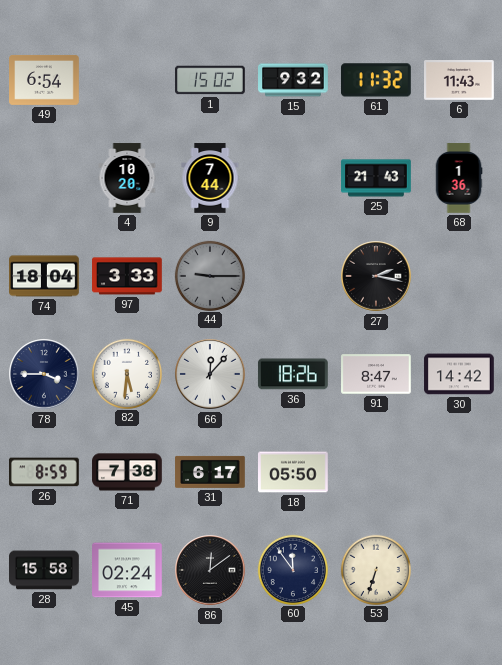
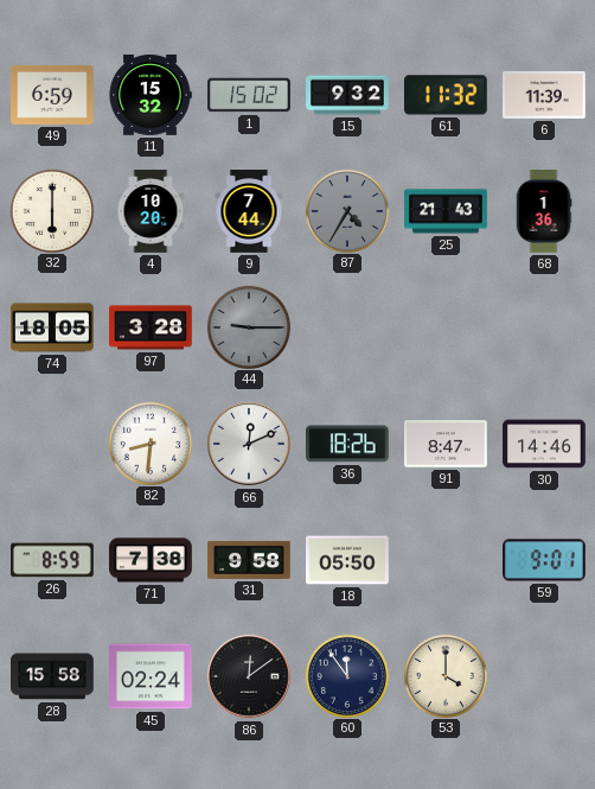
49: 6:54 -> 6:59 (52, 95)
11: none -> 15:32 (151, 95)
6: 11:43 -> 11:39 (545, 96)
32: none -> 6:00 (51, 210)
87: none -> 4:35 (346, 210)
74: 18:04 -> 18:05 (52, 327)
97: 3:33 -> 3:28 (152, 327)
27: 2:17 -> none (376, 276)
78: 3:45 -> none (44, 374)
82: 5:31 -> 8:31 (149, 443)
66: 12:07 -> 12:11 (249, 444)
30: 14:42 -> 14:46 (544, 444)
31: 6:17 -> 9:58 (249, 560)
59: none -> 9:01 (545, 560)
53: 6:33 -> 4:00 (444, 675)
